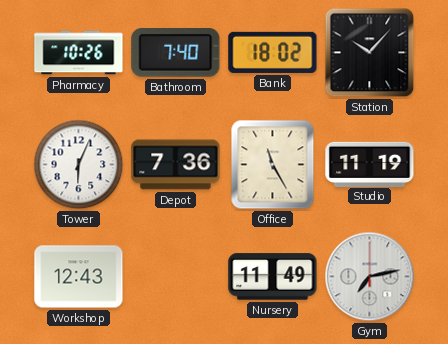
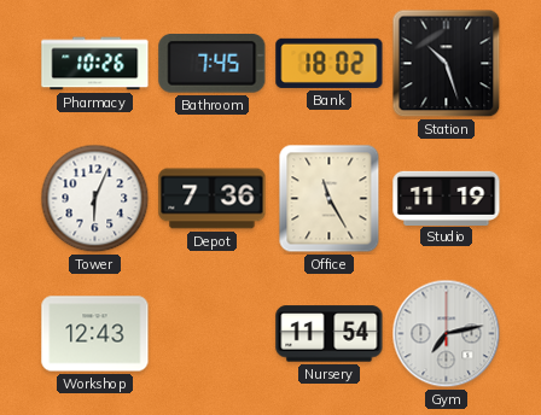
Bathroom: 7:40 -> 7:45 (213, 64)
Station: 10:07 -> 10:27 (447, 64)
Nursery: 11:49 -> 11:54 (330, 334)
